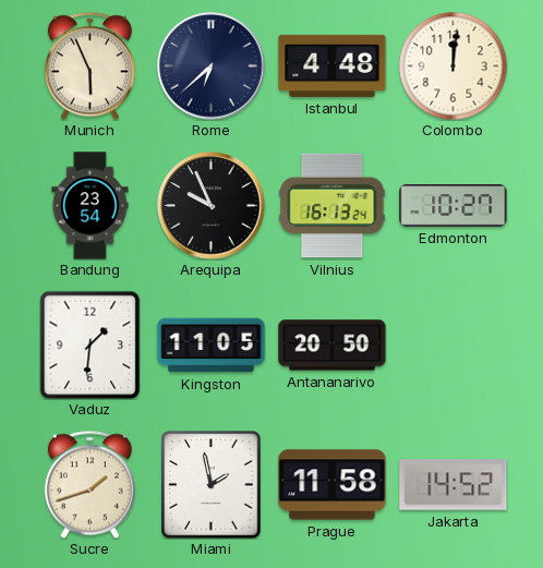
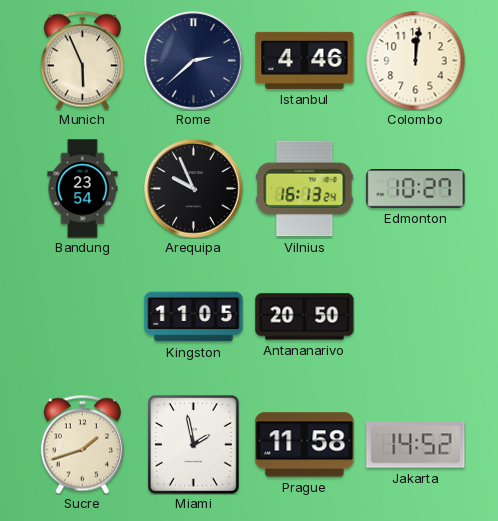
Rome: 6:38 -> 2:38 (194, 61)
Istanbul: 4:48 -> 4:46 (305, 60)
Vaduz: 1:31 -> none (90, 345)
